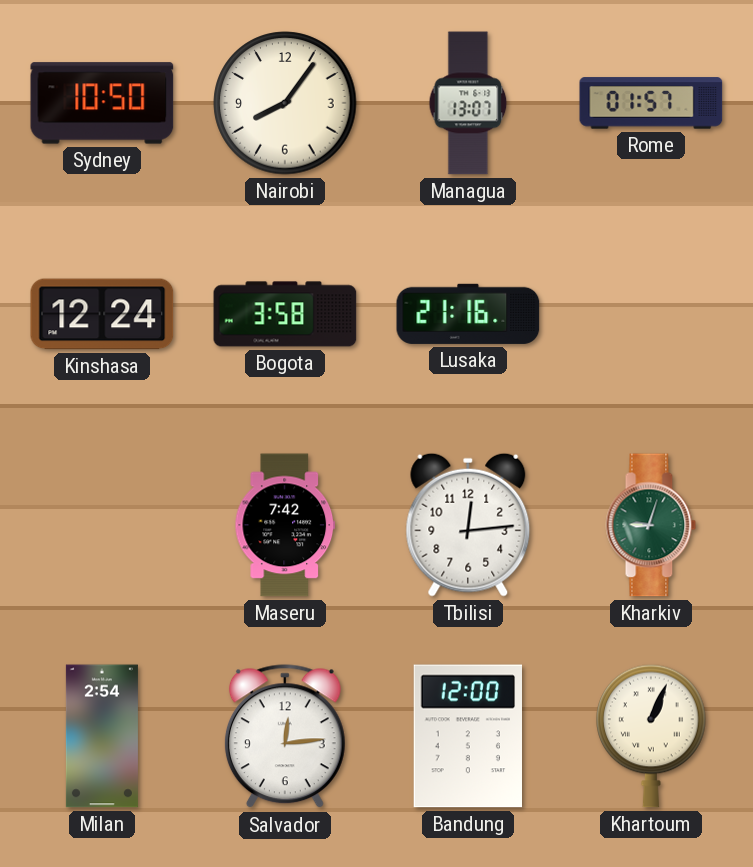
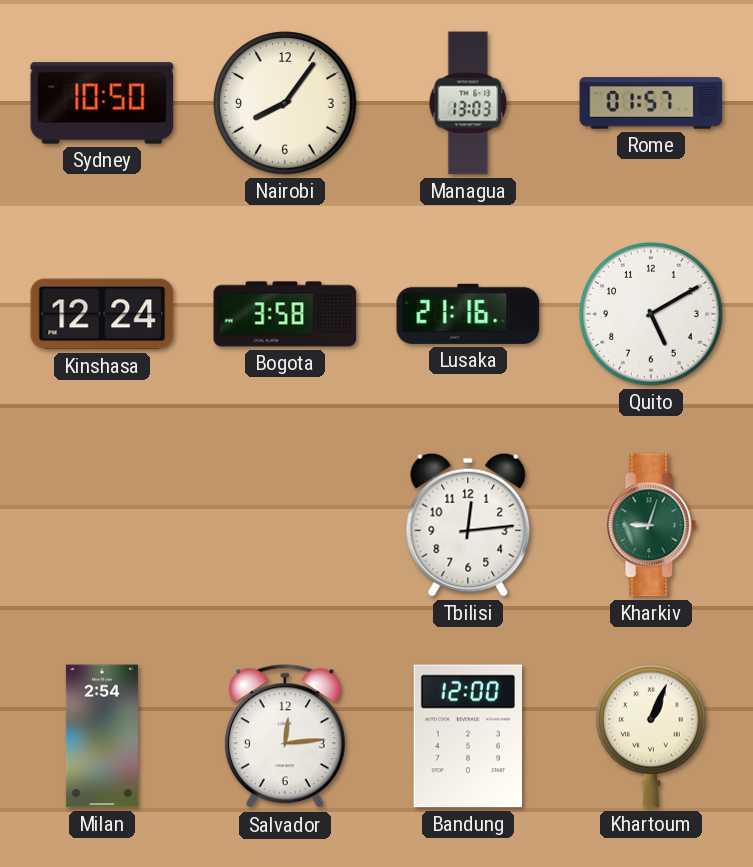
Managua: 13:07 -> 13:03 (468, 103)
Quito: none -> 5:10 (651, 314)
Maseru: 7:42 -> none (285, 525)
